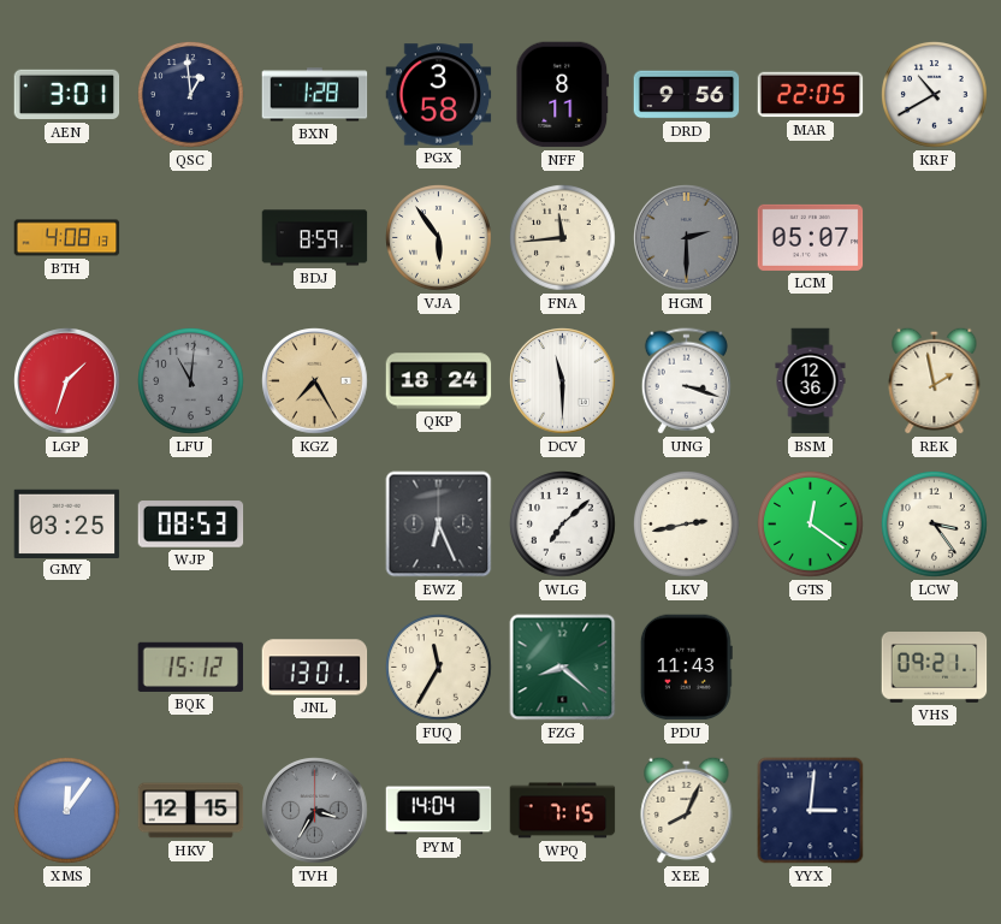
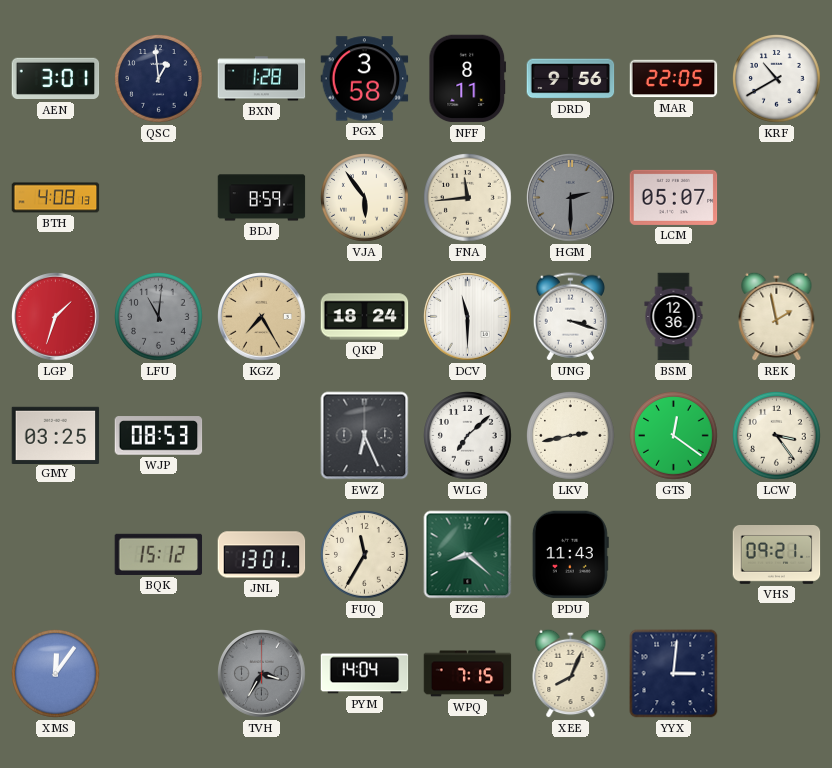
HKV: 12:15 -> none (191, 811)
